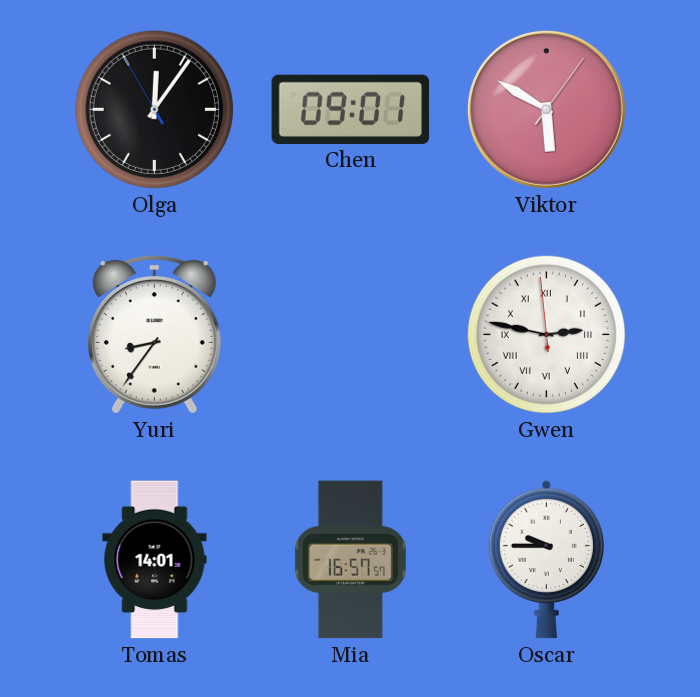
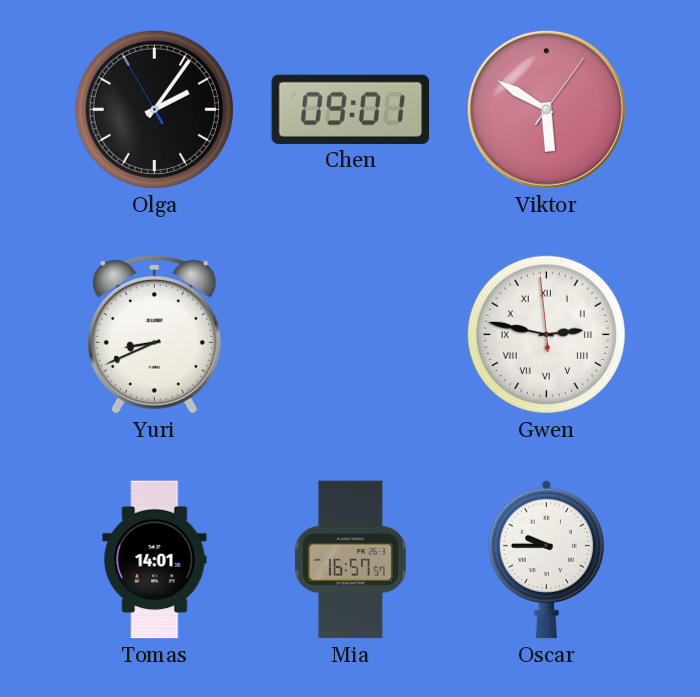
Olga: 12:05 -> 2:05 (154, 109)
Yuri: 8:36 -> 8:41 (154, 335)
